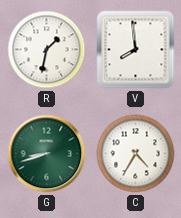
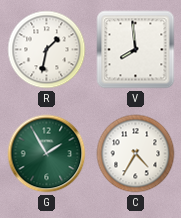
G: 8:42 -> 1:55 (47, 154)
